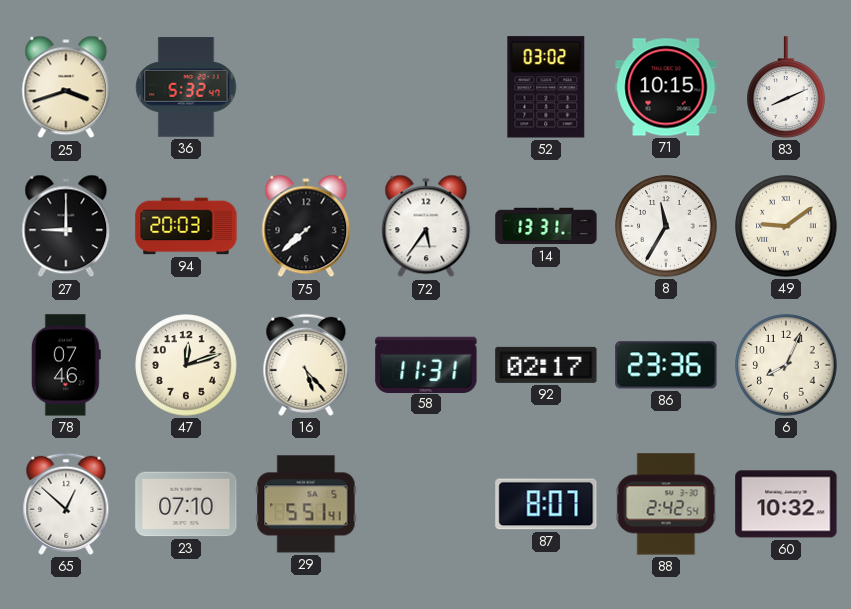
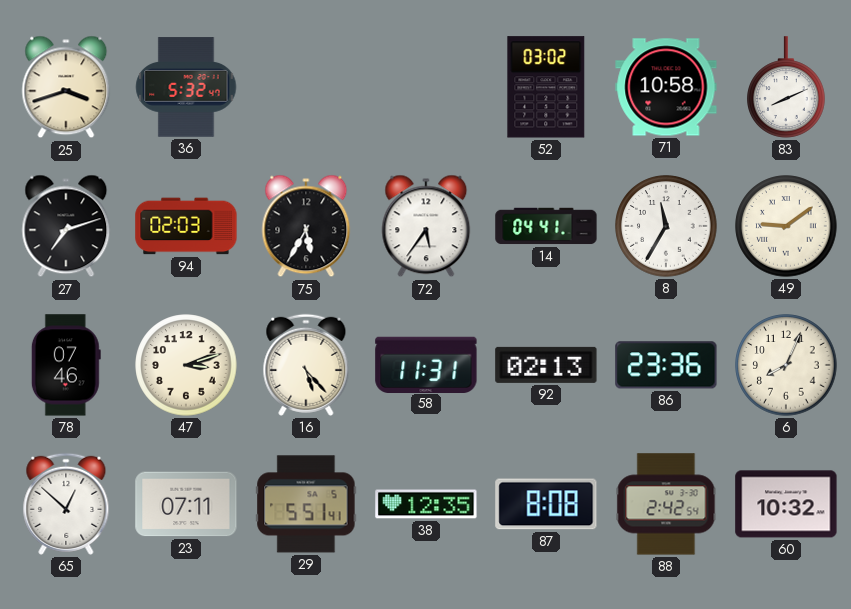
71: 10:15 -> 10:58 (666, 87)
27: 9:00 -> 7:12 (66, 226)
94: 20:03 -> 02:03 (186, 226)
75: 7:38 -> 5:35 (306, 226)
14: 13:31 -> 04:41 (546, 226)
47: 12:12 -> 3:12 (186, 365)
92: 02:17 -> 02:13 (546, 365)
23: 07:10 -> 07:11 (186, 504)
38: none -> 12:35 (426, 504)
87: 8:07 -> 8:08 (546, 504)
